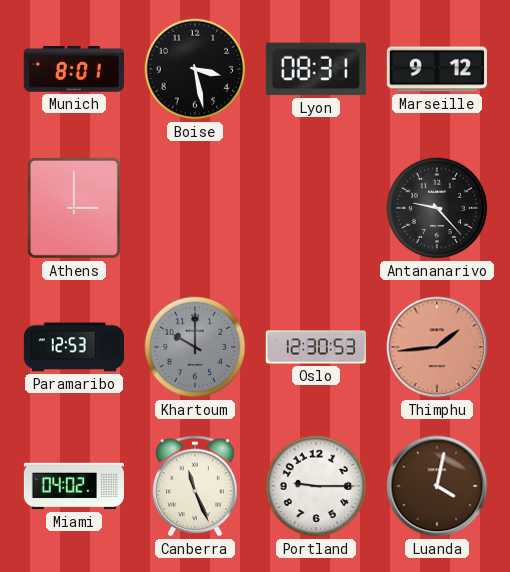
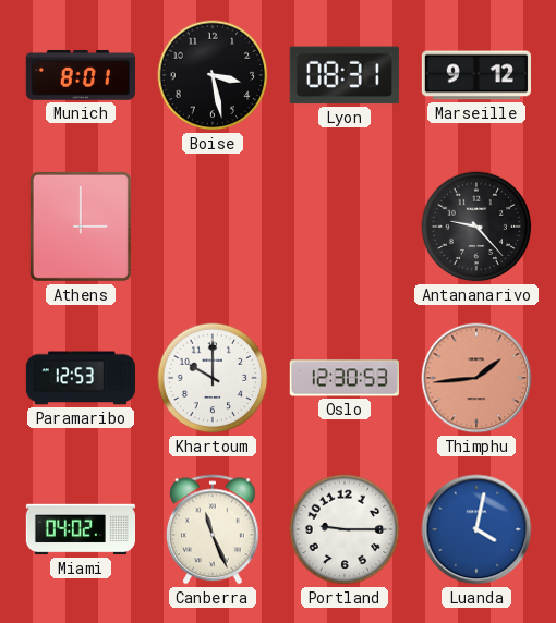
Khartoum dial: grey -> white (213, 378)
Luanda dial: brown -> blue (476, 529)
